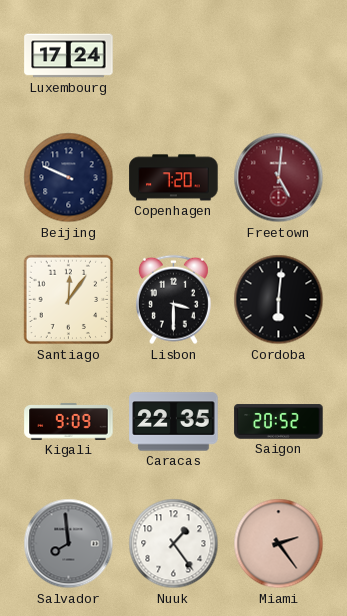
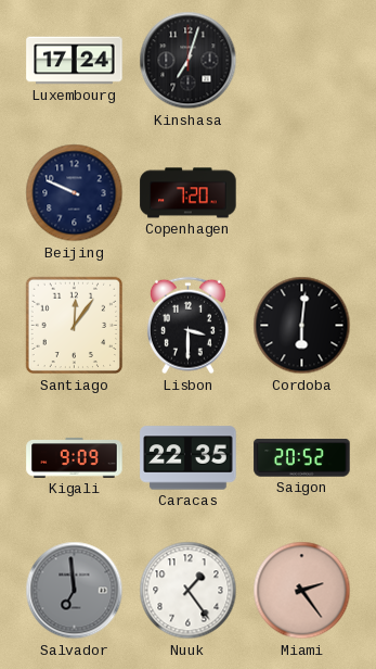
Kinshasa: none -> 7:03 (189, 61)
Freetown: 5:01 -> none (279, 178)
Salvador: 7:59 -> 6:59 (75, 591)
